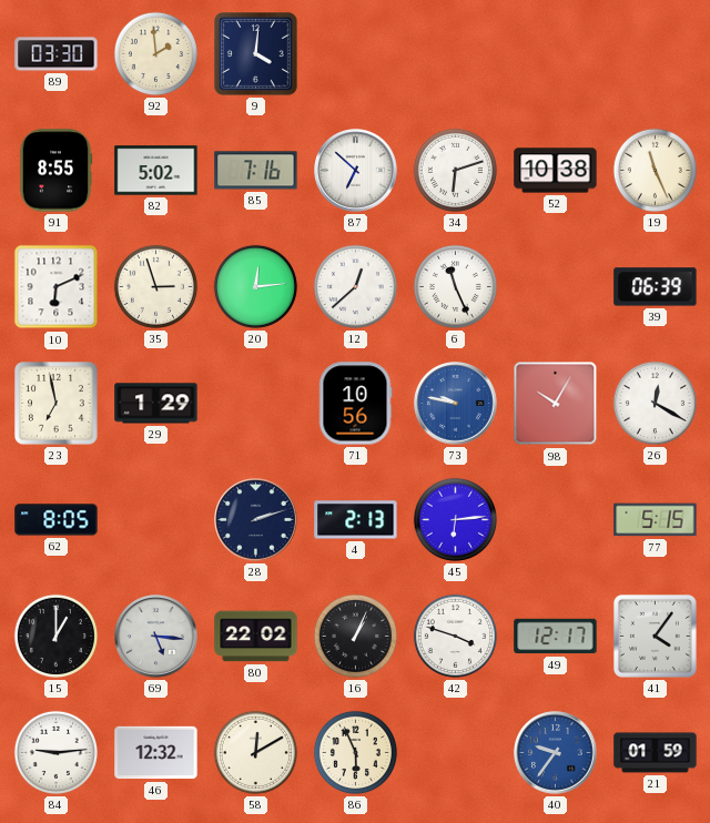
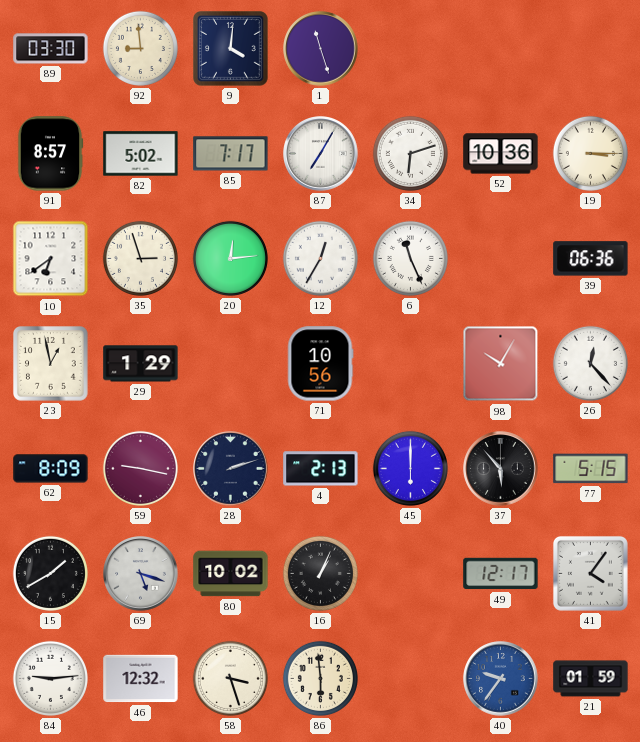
92: 1:59 -> 8:59 (140, 48)
1: none -> 11:27 (321, 49)
91: 8:55 -> 8:57 (50, 154)
85: 7:16 -> 7:17 (231, 154)
87: 6:52 -> 7:05 (321, 154)
52: 10:38 -> 10:36 (501, 154)
19: 11:26 -> 3:15 (590, 153)
10: 6:11 -> 6:39 (51, 259)
12: 12:38 -> 12:35 (320, 258)
39: 06:39 -> 06:36 (591, 259)
23: 6:58 -> 12:58 (51, 364)
73: 9:47 -> none (456, 404)
26: 12:20 -> 12:23 (590, 363)
62: 8:05 -> 8:09 (51, 469)
59: none -> 9:17 (140, 468)
45: 6:14 -> 6:00 (410, 468)
37: none -> 5:53 (501, 469)
15: 1:00 -> 1:40 (50, 573)
69: 5:16 -> 5:18 (141, 574)
80: 22:02 -> 10:02 (231, 574)
42: 3:48 -> none (455, 636)
58: 12:10 -> 3:27 (230, 678)
86: 5:56 -> 5:59 (320, 678)
